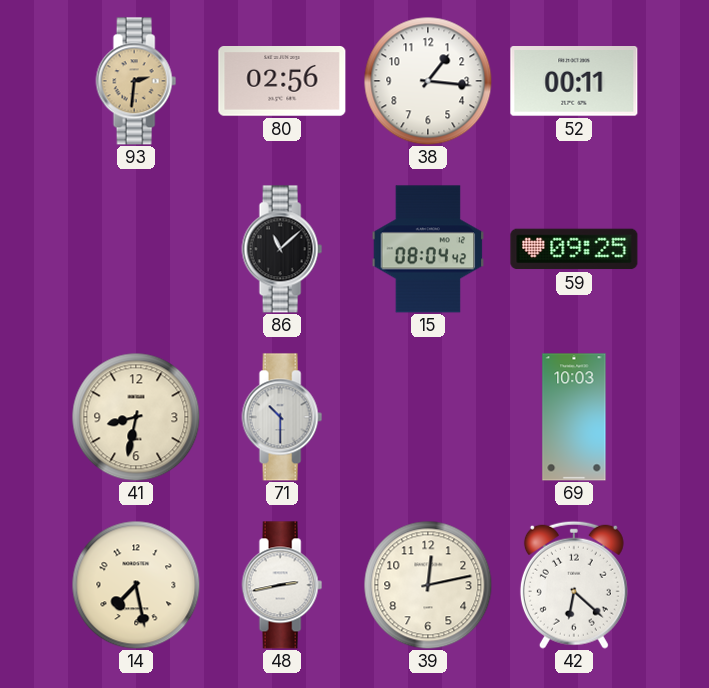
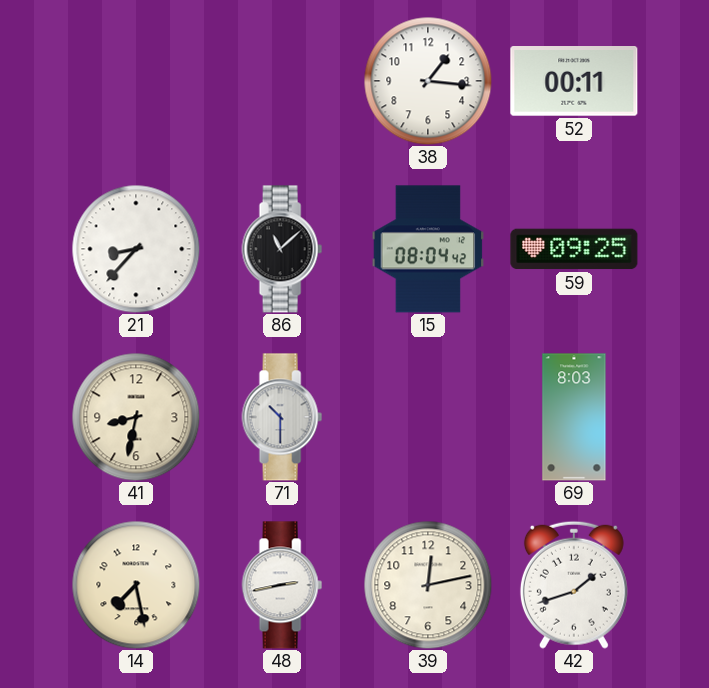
93: 2:31 -> none (136, 81)
80: 02:56 -> none (282, 82)
21: none -> 8:37 (136, 249)
69: 10:03 -> 8:03 (574, 417)
42: 6:22 -> 1:42 (574, 585)
